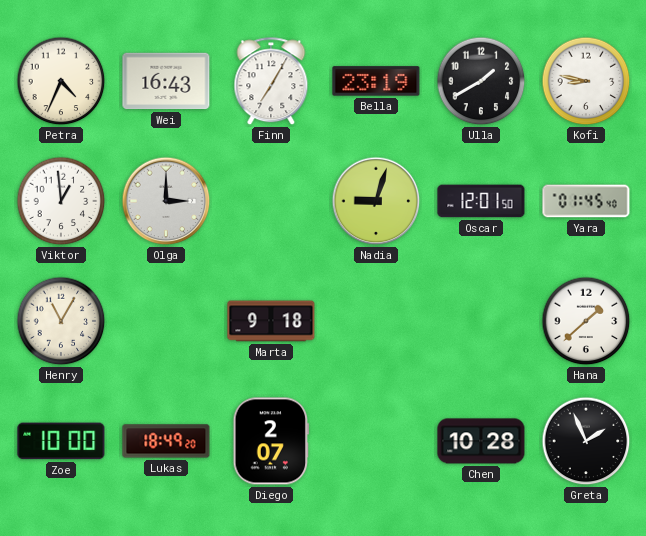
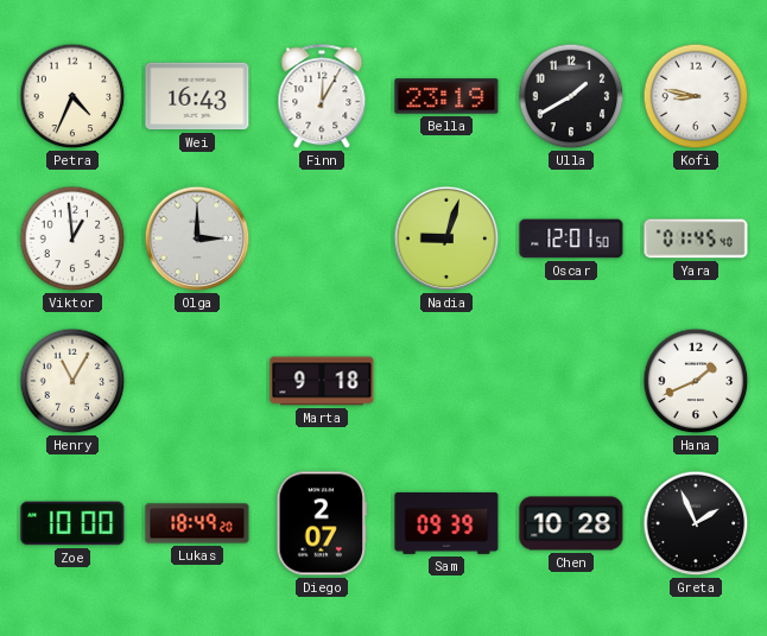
Finn: 7:05 -> 12:05 (322, 97)
Hana: 1:38 -> 1:41 (696, 381)
Sam: none -> 09:39 (446, 523)
